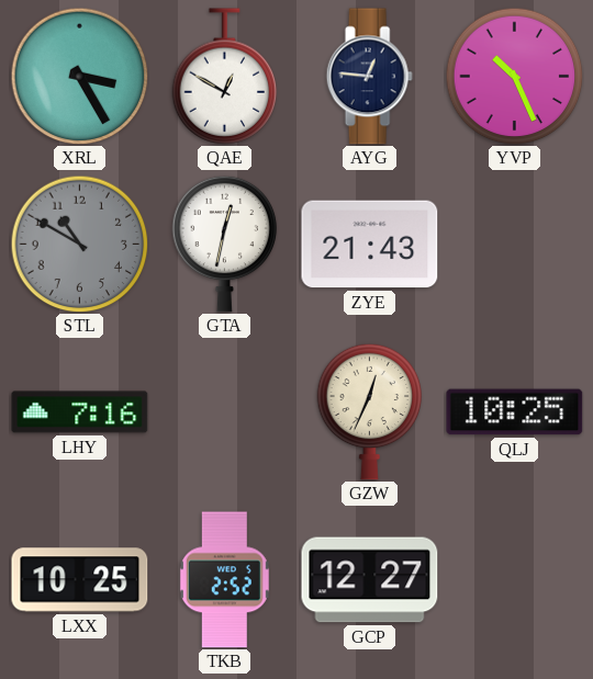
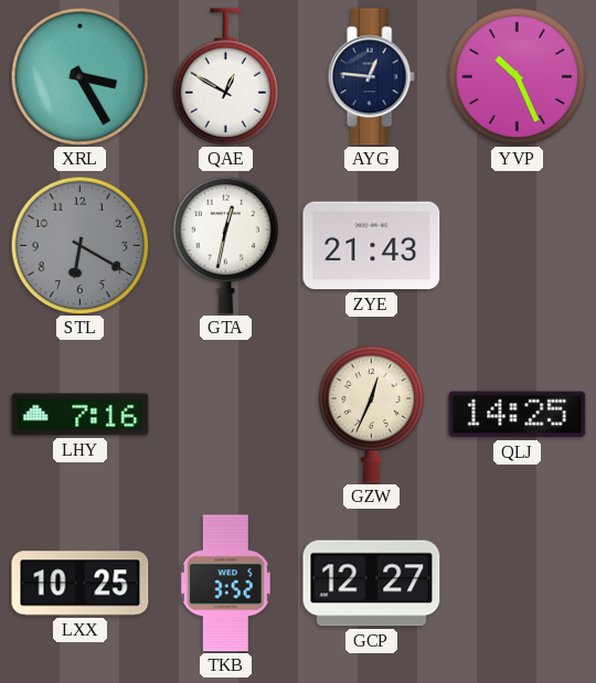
STL: 10:50 -> 6:20 (79, 245)
QLJ: 10:25 -> 14:25 (518, 415)
TKB: 2:52 -> 3:52 (225, 584)
